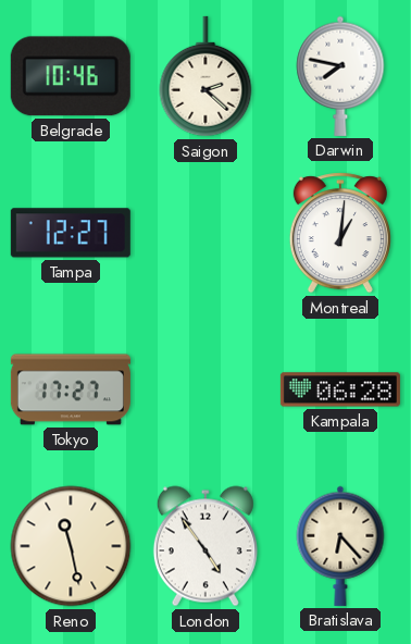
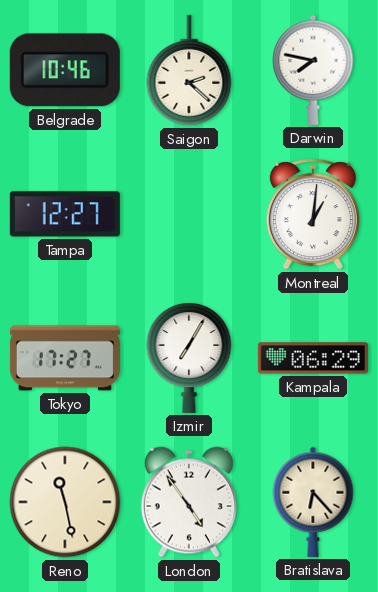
Izmir: none -> 7:05 (189, 358)
Kampala: 06:28 -> 06:29 (313, 358)
